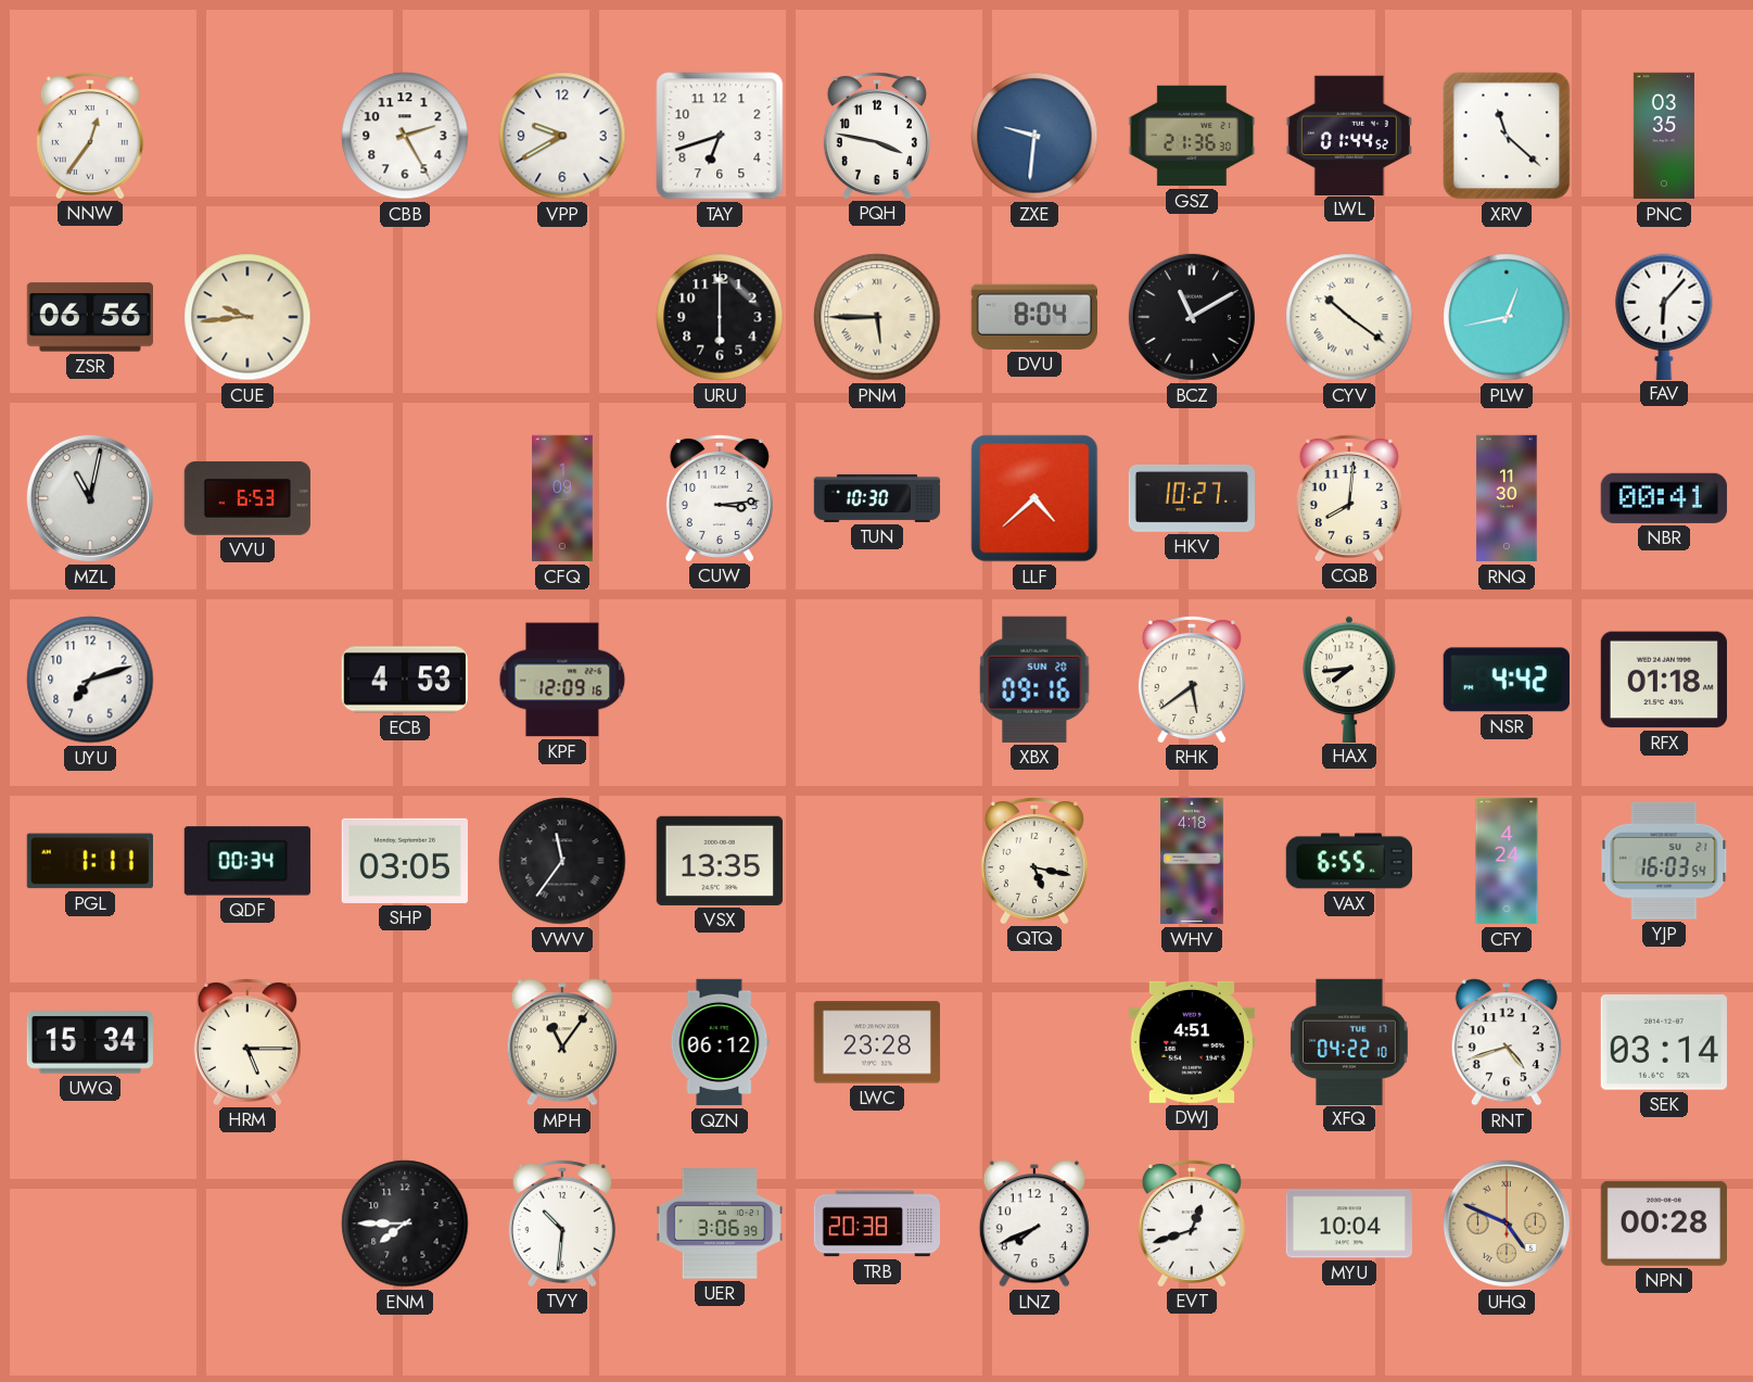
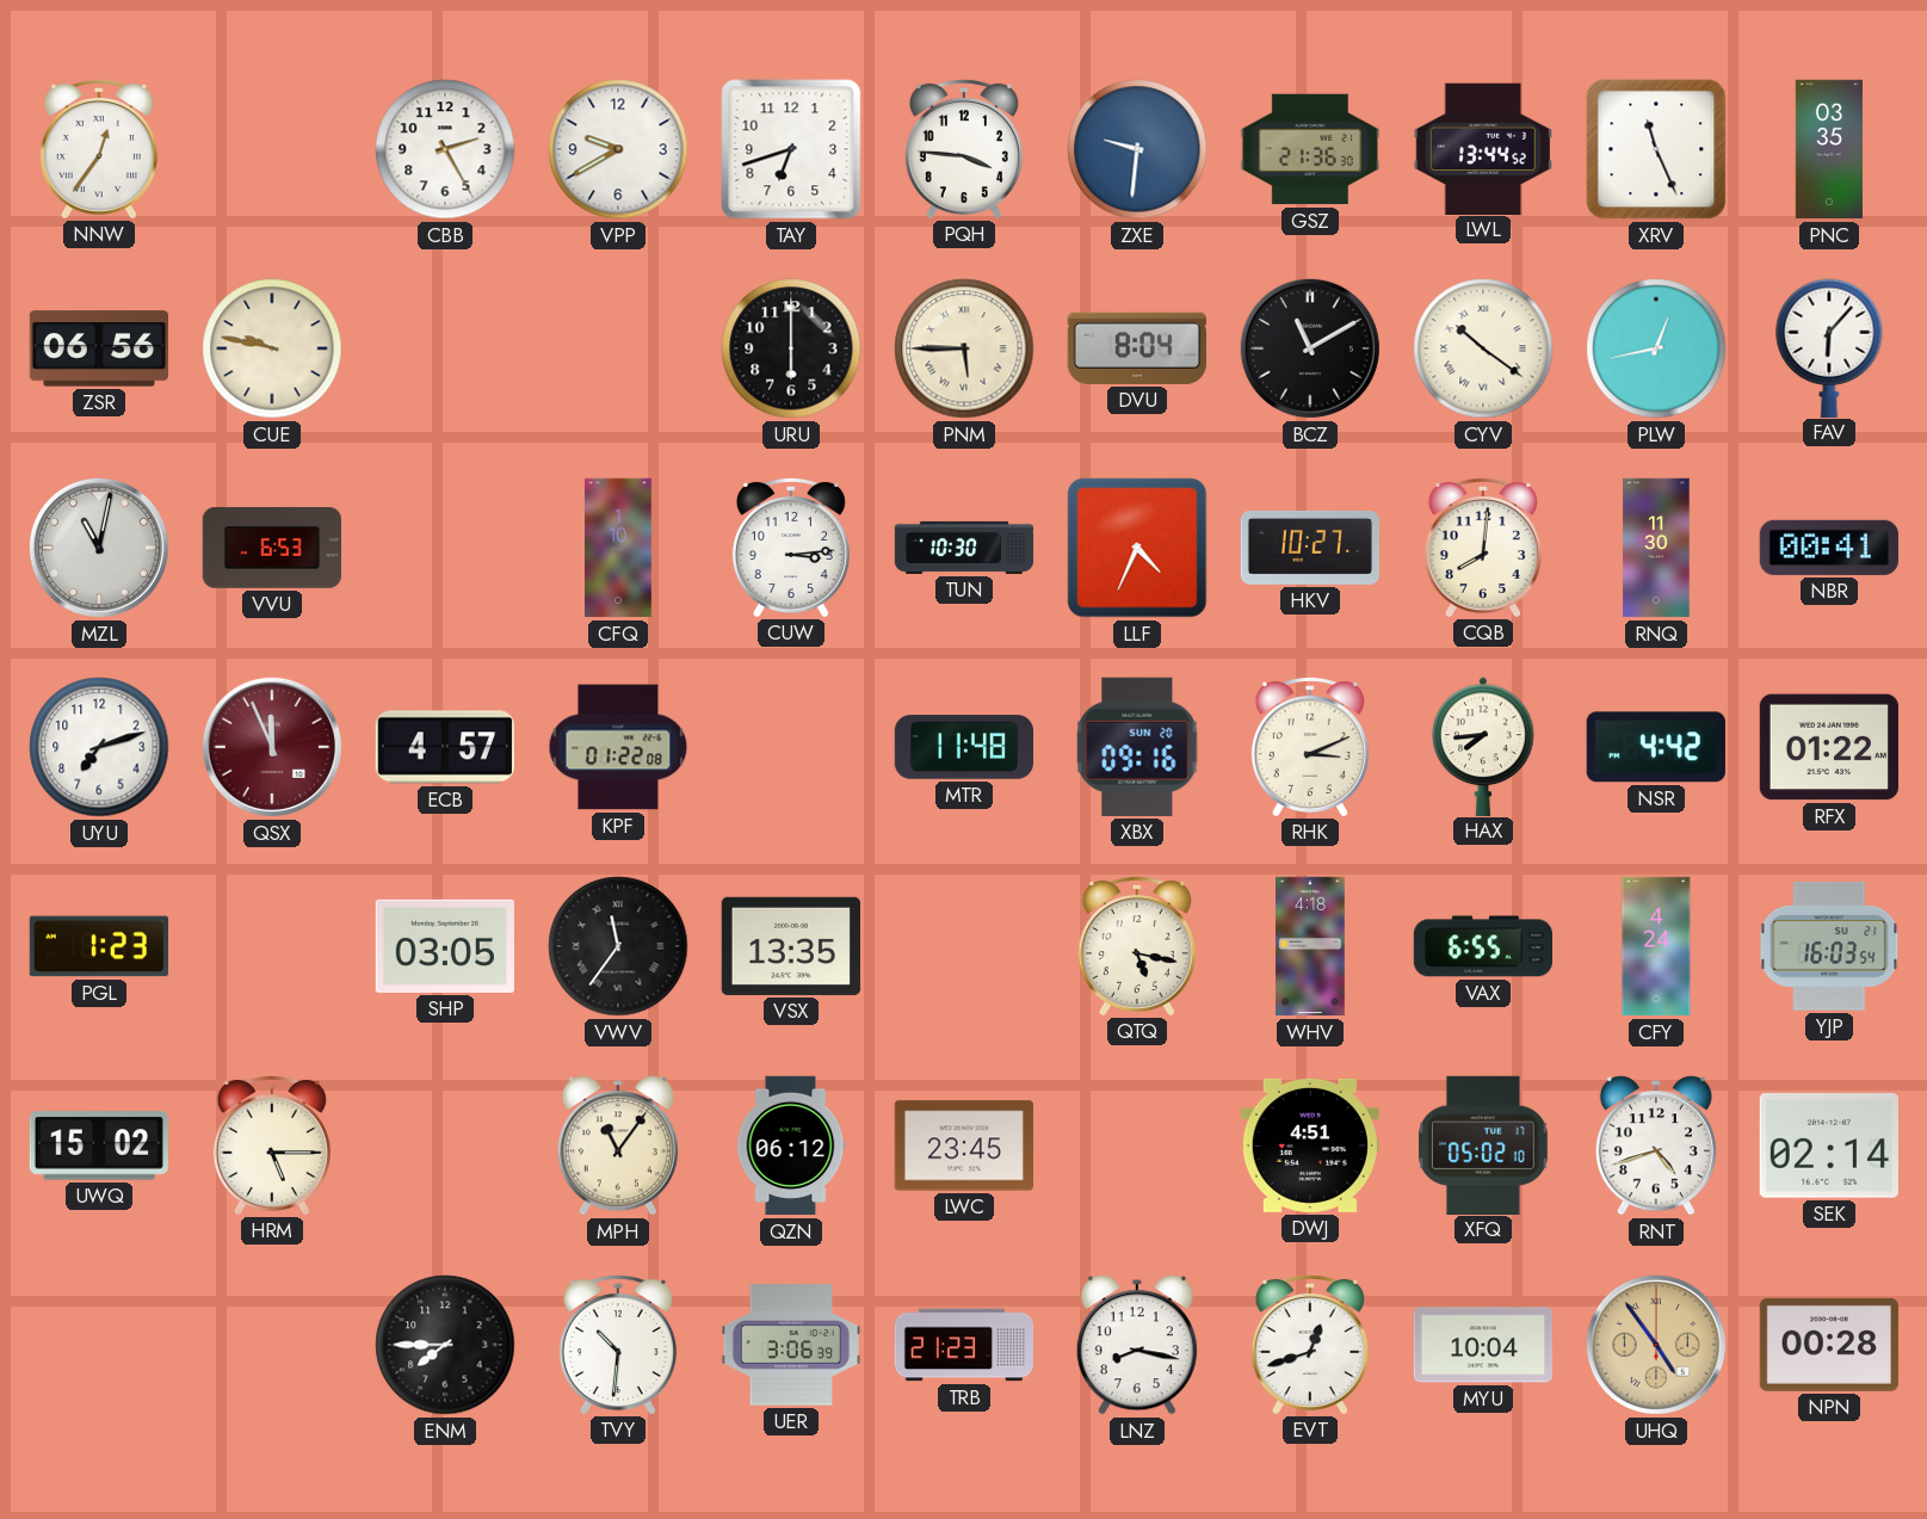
PQH: 3:47 -> 3:46 (964, 148)
LWL: 01:44 -> 13:44 (1483, 148)
XRV: 11:22 -> 11:26 (1656, 149)
CUE: 9:44 -> 9:47 (272, 348)
CFQ: 1:09 -> 1:10 (619, 548)
LLF: 4:38 -> 4:34 (1137, 548)
QSX: none -> 11:56 (272, 747)
ECB: 4:53 -> 4:57 (444, 747)
KPF: 12:09 -> 01:22 (618, 747)
MTR: none -> 11:48 (963, 747)
RHK: 5:39 -> 3:11 (1310, 746)
RFX: 01:18 -> 01:22 (1829, 747)
PGL: 1:11 -> 1:23 (99, 946)
QDF: 00:34 -> none (247, 861)
UWQ: 15:34 -> 15:02 (99, 1146)
LWC: 23:28 -> 23:45 (964, 1146)
XFQ: 04:22 -> 05:02 (1483, 1144)
SEK: 03:14 -> 02:14 (1829, 1147)
TRB: 20:38 -> 21:23 (963, 1345)
LNZ: 7:41 -> 8:17 (1137, 1345)
UHQ: 4:49 -> 4:54 (1656, 1345)
